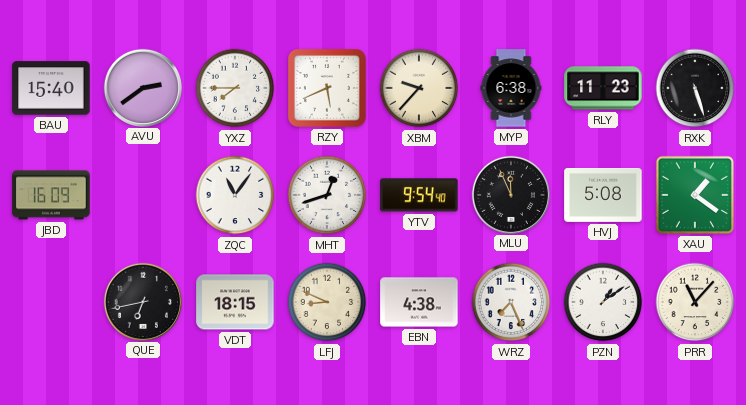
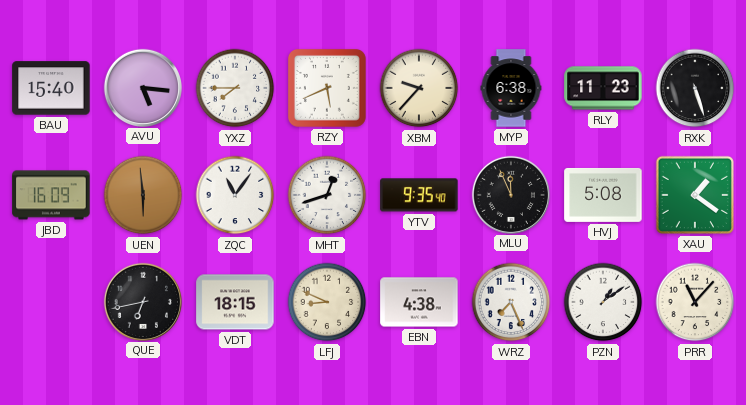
AVU: 2:39 -> 5:16 (142, 87)
UEN: none -> 5:59 (143, 195)
YTV: 9:54 -> 9:35 (419, 195)
